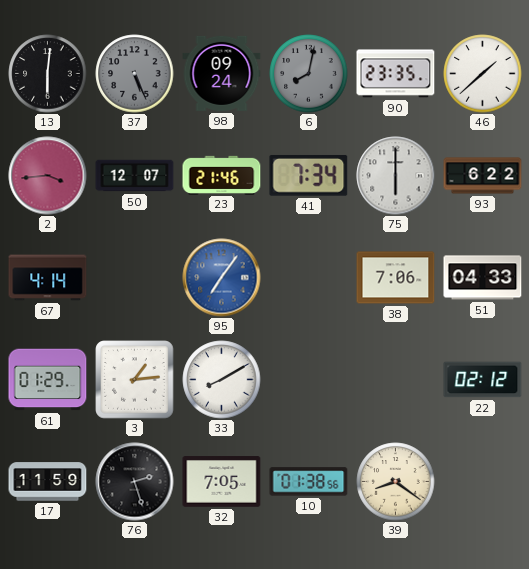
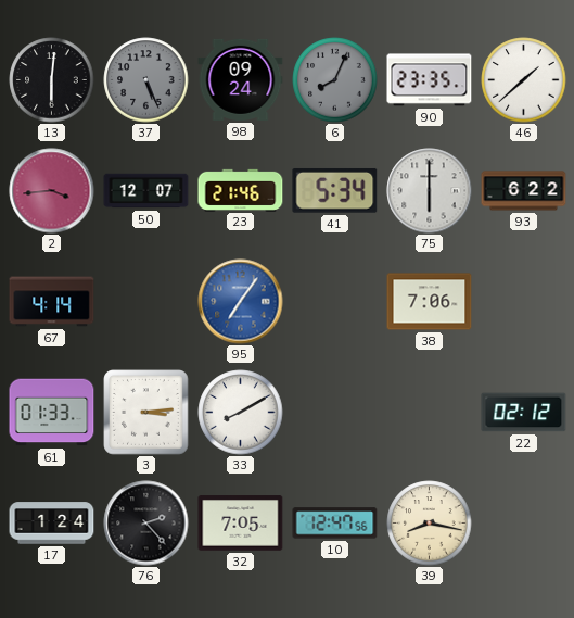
6: 8:02 -> 8:04 (335, 80)
41: 7:34 -> 5:34 (335, 191)
51: 04:33 -> none (483, 278)
61: 01:29 -> 01:33 (52, 413)
3: 1:14 -> 3:14 (146, 413)
17: 11:59 -> 1:24 (52, 524)
76: 2:27 -> 2:23 (146, 524)
10: 01:38 -> 12:47 (335, 524)
39: 8:21 -> 8:17 (430, 524)
